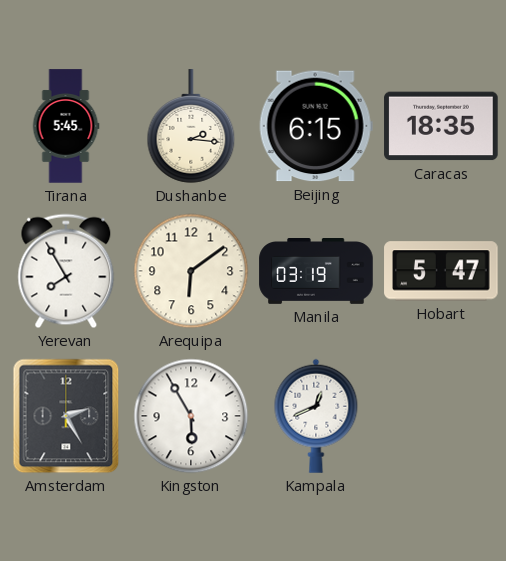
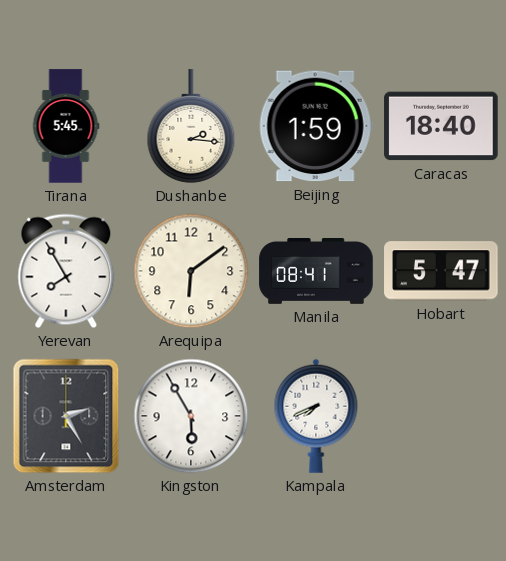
Beijing: 6:15 -> 1:59 (316, 126)
Caracas: 18:35 -> 18:40 (441, 126)
Manila: 03:19 -> 08:41 (316, 272)
Kampala: 12:41 -> 7:41 (316, 416)
